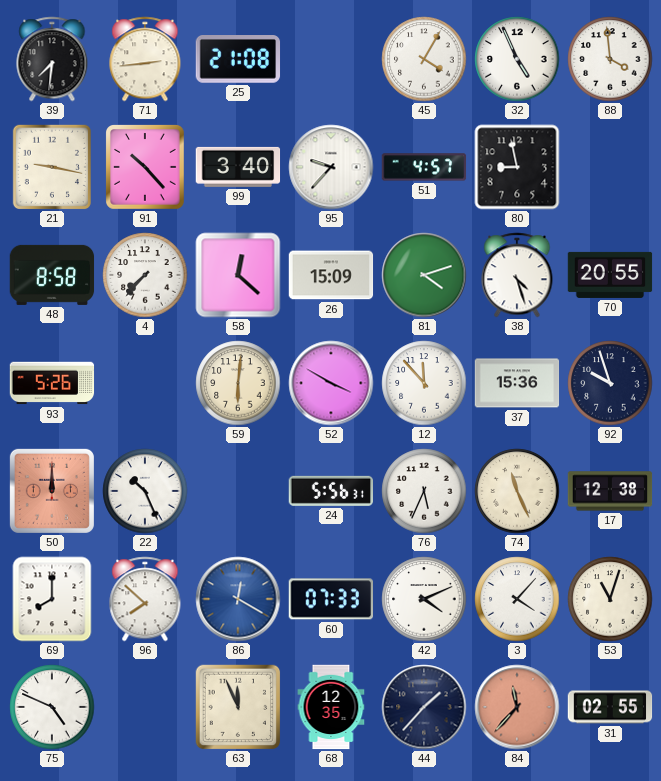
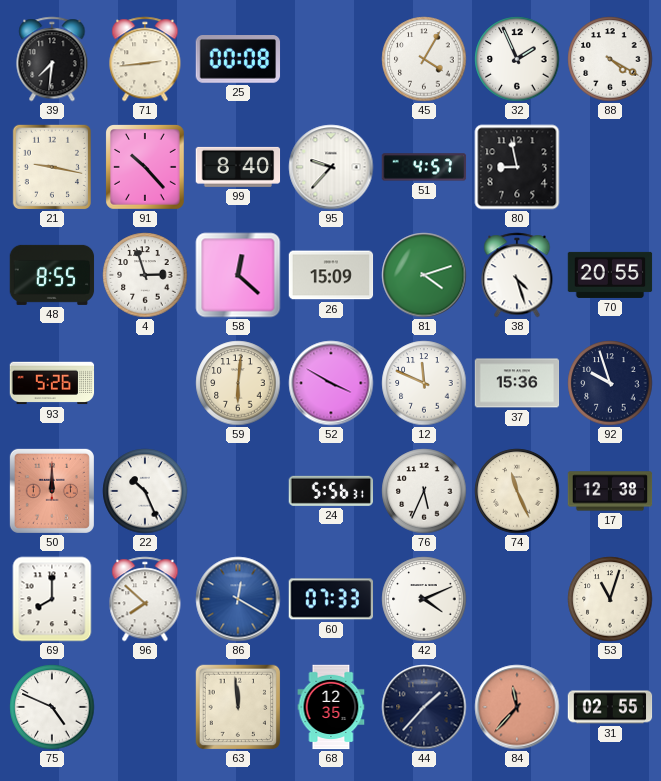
25: 21:08 -> 00:08 (238, 60)
32: 4:56 -> 1:56 (517, 59)
88: 3:59 -> 4:20 (610, 59)
99: 3:40 -> 8:40 (238, 167)
48: 8:58 -> 8:55 (52, 275)
4: 7:37 -> 2:57 (145, 275)
12: 11:53 -> 11:49 (424, 383)
3: 4:07 -> none (517, 599)
63: 11:56 -> 11:59 (238, 707)
